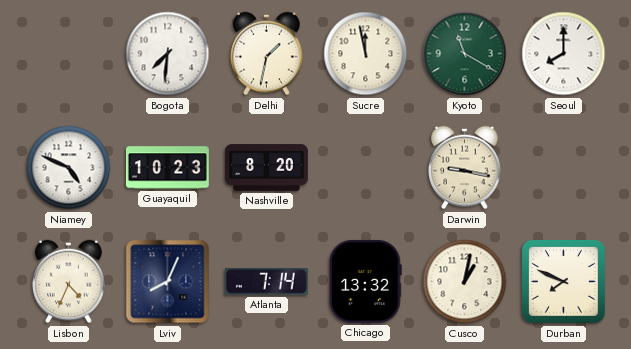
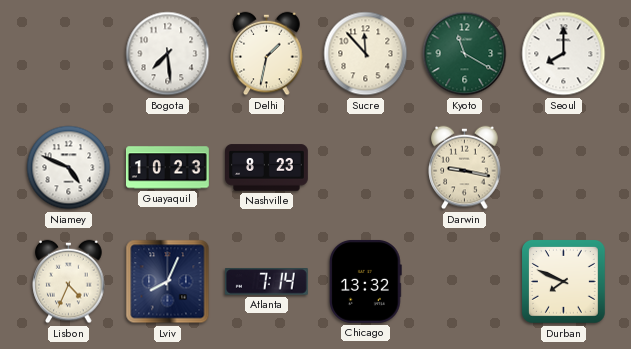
Bogota: 7:31 -> 7:29 (168, 54)
Sucre: 11:58 -> 11:53 (366, 54)
Nashville: 8:20 -> 8:23 (267, 168)
Cusco: 1:02 -> none (465, 282)
